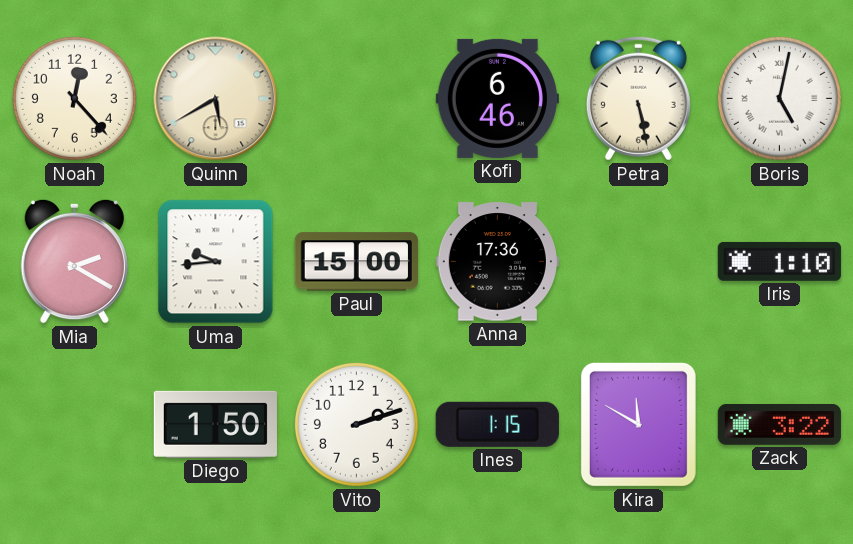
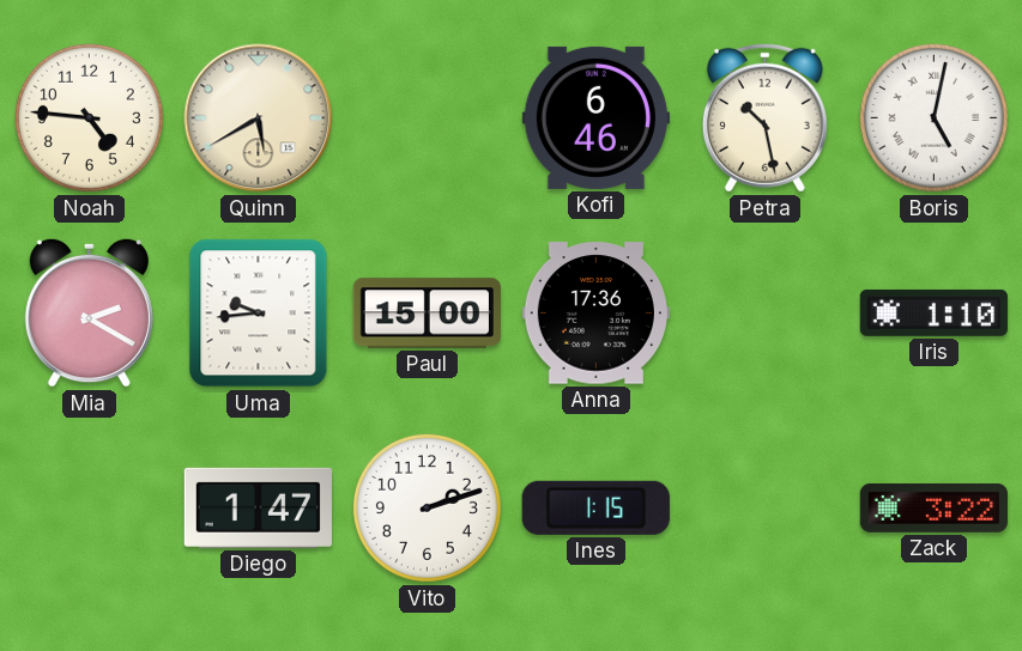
Noah: 12:23 -> 4:46 (89, 117)
Petra: 5:28 -> 10:28 (764, 117)
Diego: 1:50 -> 1:47 (258, 507)
Kira: 11:50 -> none (638, 424)
